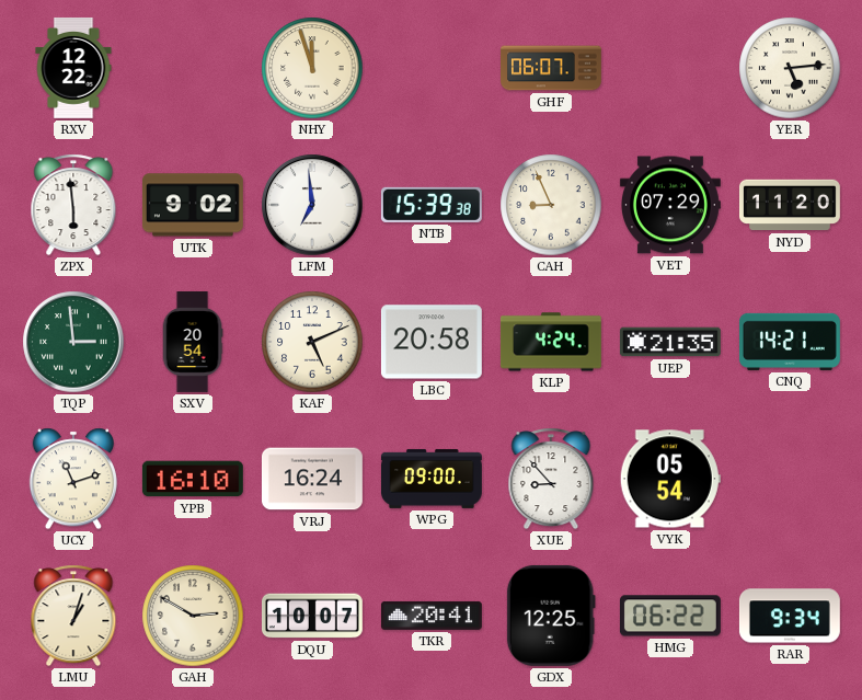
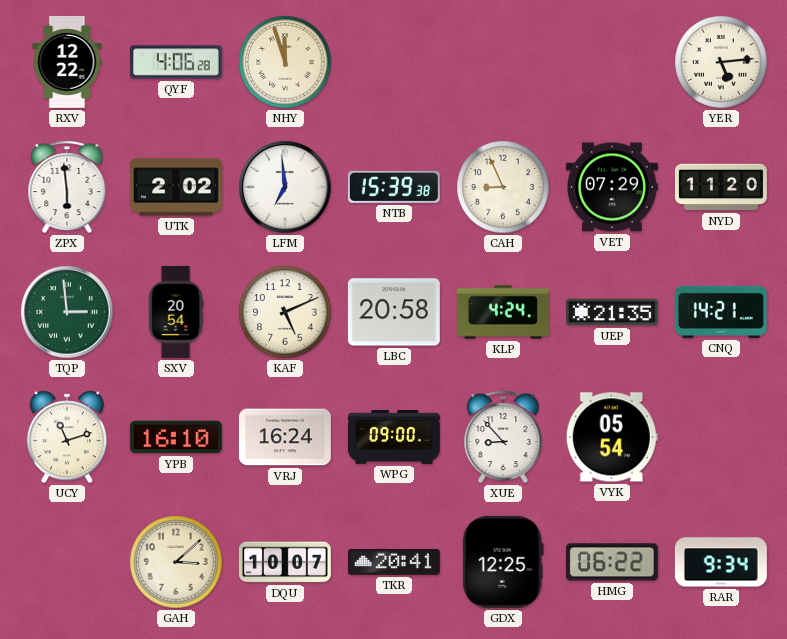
QYF: none -> 4:06 (176, 62)
GHF: 06:07 -> none (552, 68)
UTK: 9:02 -> 2:02 (176, 187)
LMU: 1:03 -> none (73, 616)
GAH: 2:50 -> 3:08 (176, 562)
